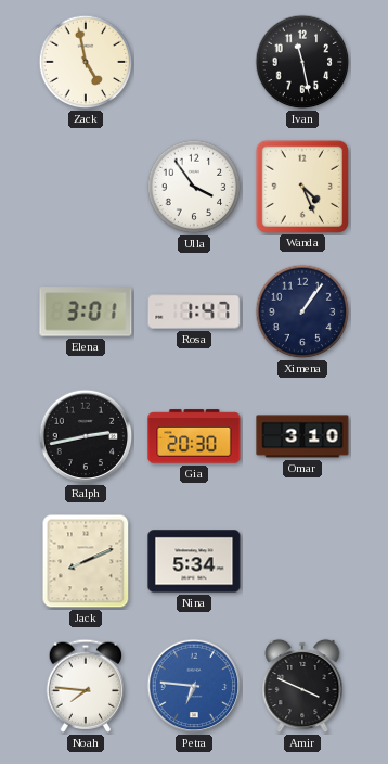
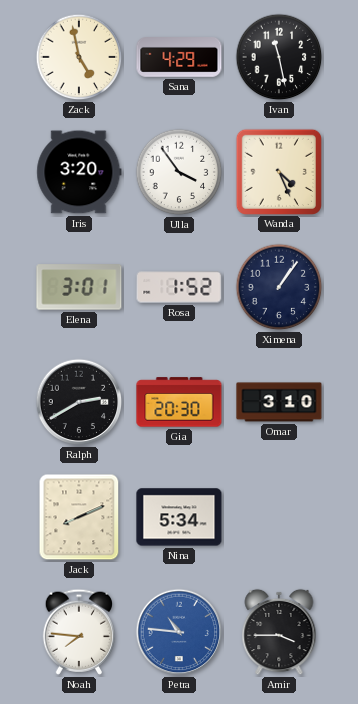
Sana: none -> 4:29 (179, 58)
Iris: none -> 3:20 (79, 172)
Rosa: 1:47 -> 1:52 (179, 288)
Ralph: 2:43 -> 2:40 (79, 402)
Petra: 6:46 -> 10:46 (179, 632)
Amir: 3:49 -> 3:45 (279, 632)
